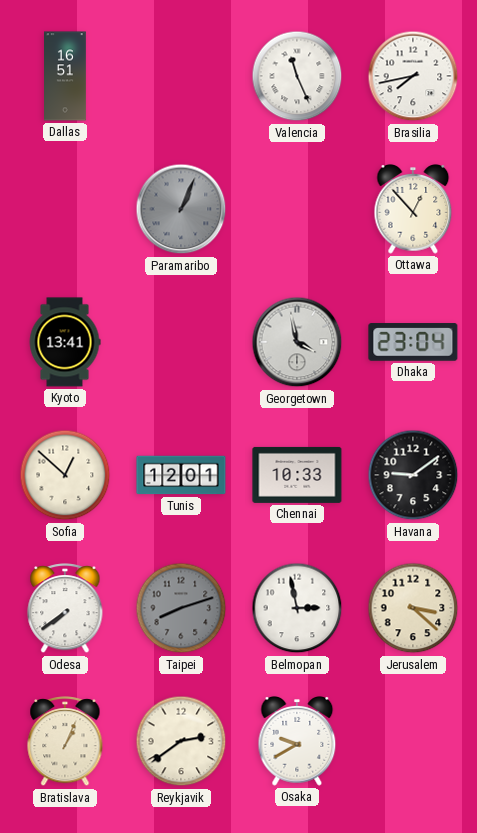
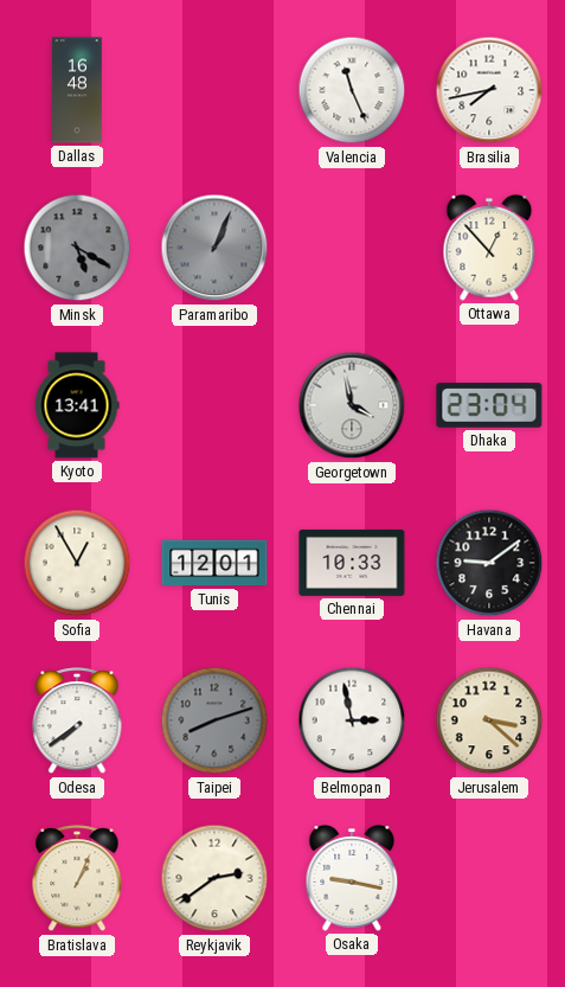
Dallas: 16:51 -> 16:48 (78, 90)
Minsk: none -> 5:20 (77, 248)
Sofia: 12:52 -> 12:55 (77, 563)
Osaka: 9:40 -> 9:17 (352, 878)
